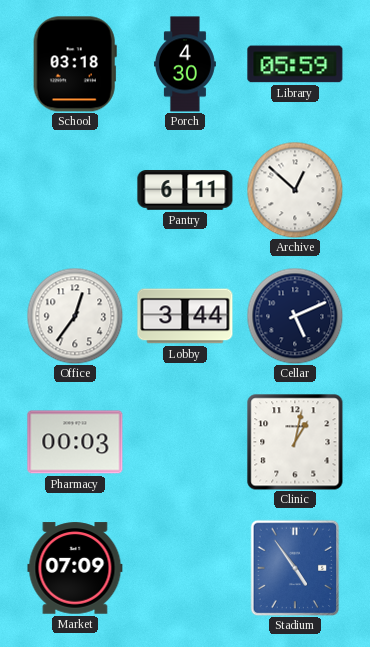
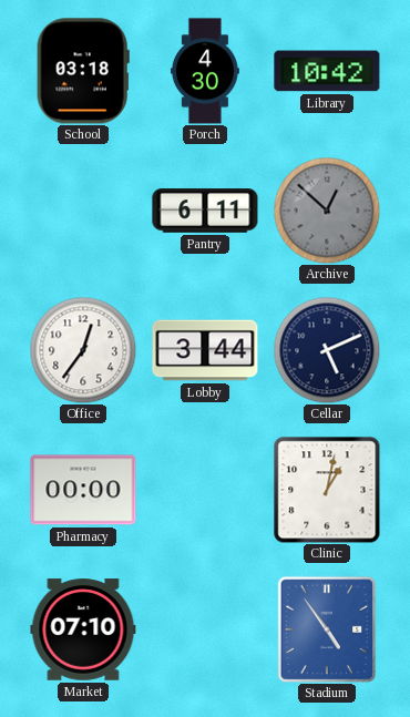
Library: 05:59 -> 10:42 (327, 71)
Archive dial: white -> grey (327, 211)
Pharmacy: 00:03 -> 00:00 (83, 490)
Market: 07:09 -> 07:10 (83, 629)
